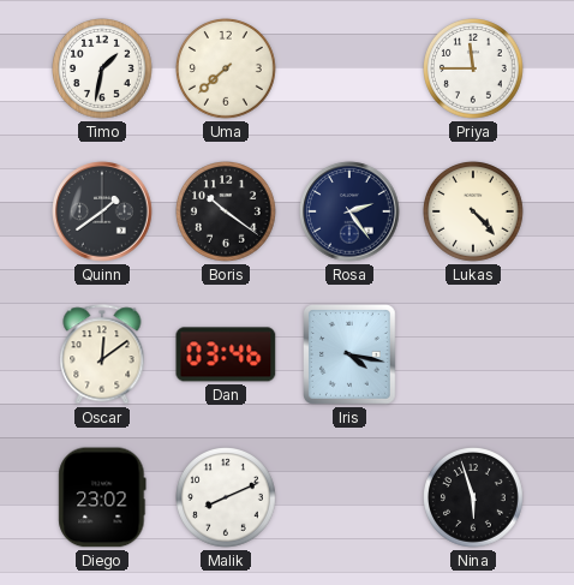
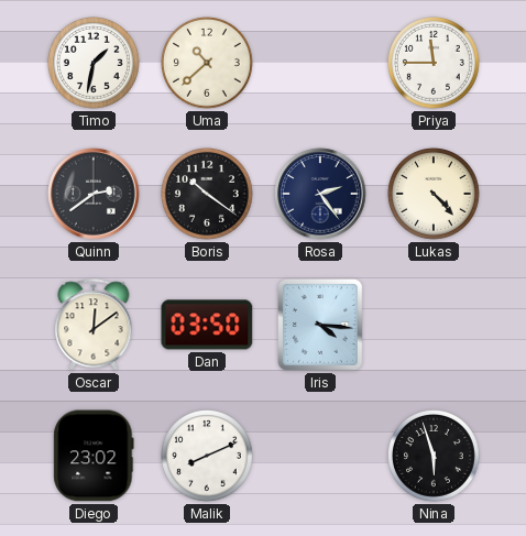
Uma: 7:38 -> 10:38 (208, 64)
Quinn: 1:39 -> 2:39 (94, 194)
Dan: 03:46 -> 03:50 (207, 325)
Iris: 4:17 -> 4:16 (321, 326)
